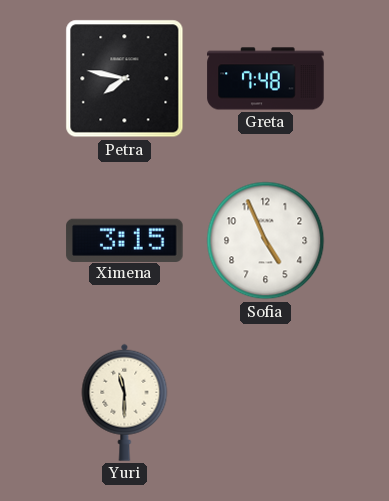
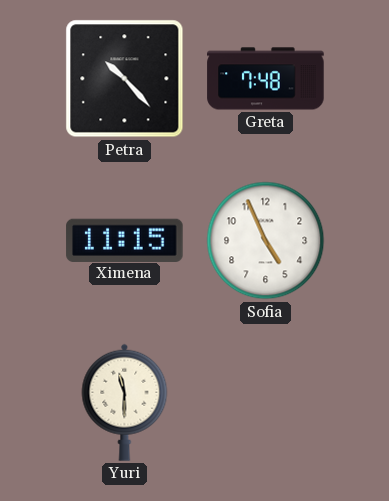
Petra: 7:47 -> 10:23 (125, 79)
Ximena: 3:15 -> 11:15 (125, 240)
